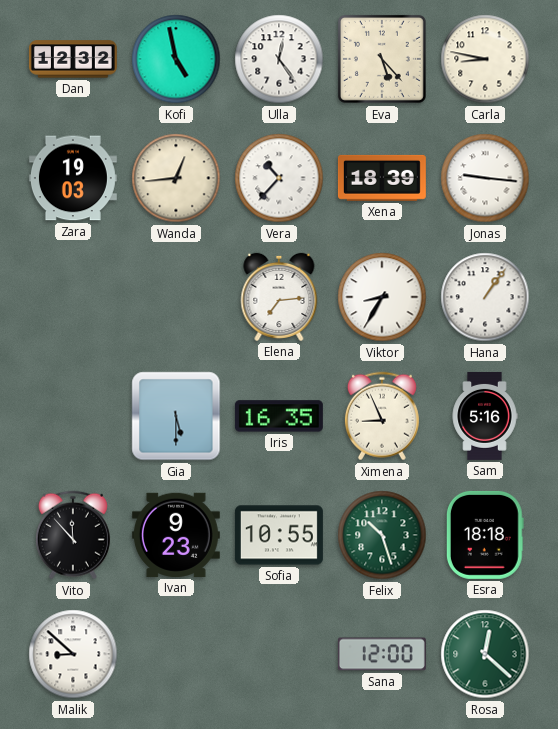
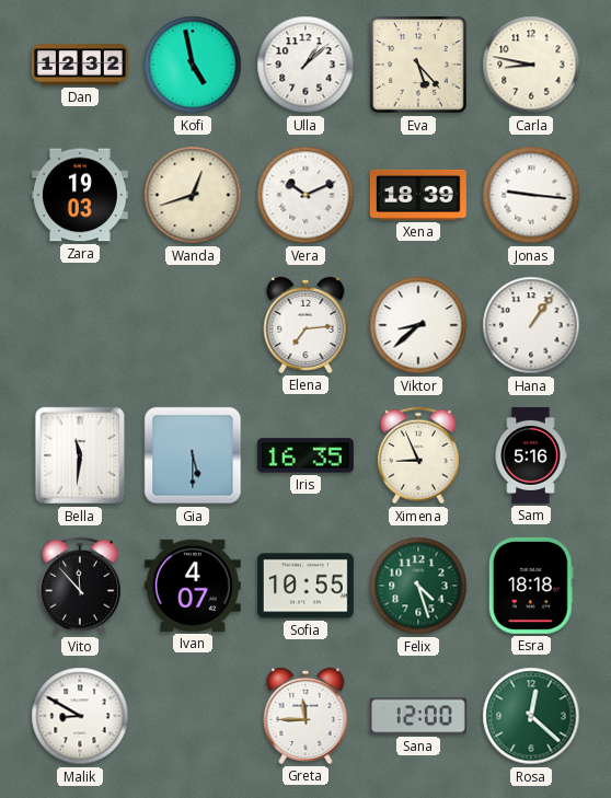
Ulla: 12:24 -> 1:08 (305, 65)
Wanda: 12:44 -> 12:42 (193, 195)
Vera: 10:37 -> 10:11 (305, 195)
Viktor: 8:35 -> 8:38 (418, 325)
Bella: none -> 11:31 (80, 455)
Ivan: 9:23 -> 4:07 (193, 586)
Felix: 10:27 -> 4:27 (418, 586)
Malik: 8:52 -> 8:50 (80, 716)
Greta: none -> 11:45 (305, 716)
